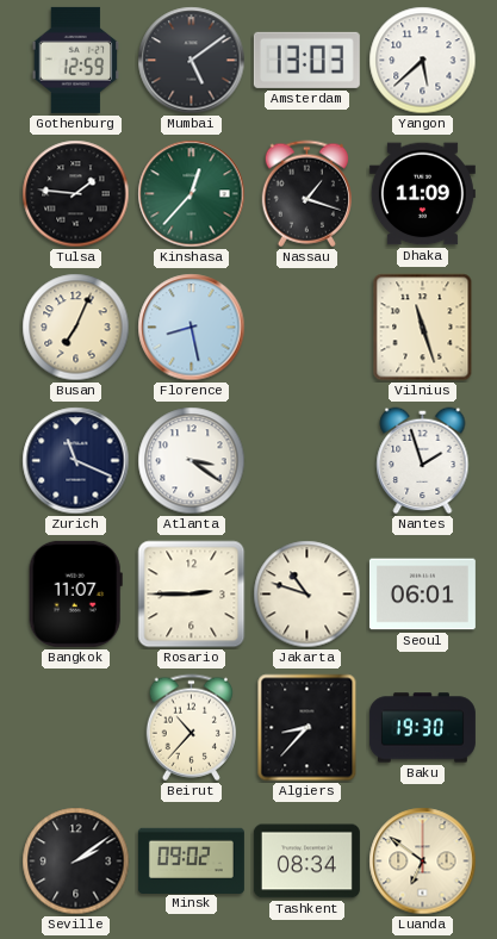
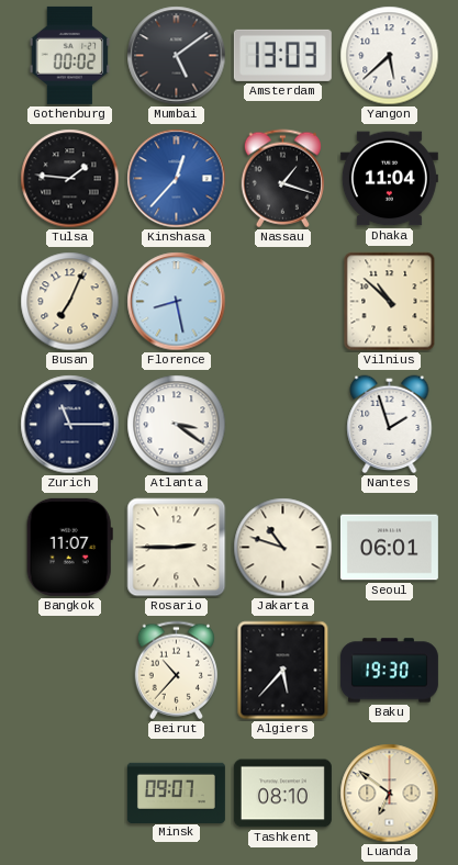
Gothenburg: 12:59 -> 00:02 (70, 55)
Kinshasa dial: green -> blue (177, 179)
Dhaka: 11:09 -> 11:04 (389, 179)
Vilnius: 11:27 -> 10:52 (390, 302)
Zurich: 11:19 -> 11:15 (70, 425)
Algiers: 8:37 -> 5:37 (283, 671)
Seville: 2:09 -> none (76, 862)
Minsk: 09:02 -> 09:07 (176, 793)
Tashkent: 08:34 -> 08:10 (282, 794)
